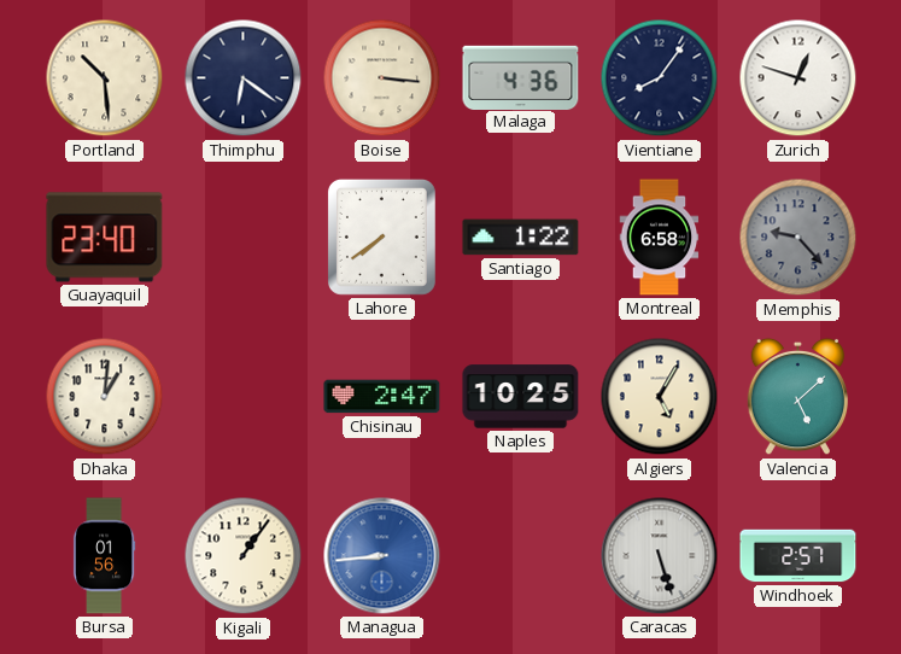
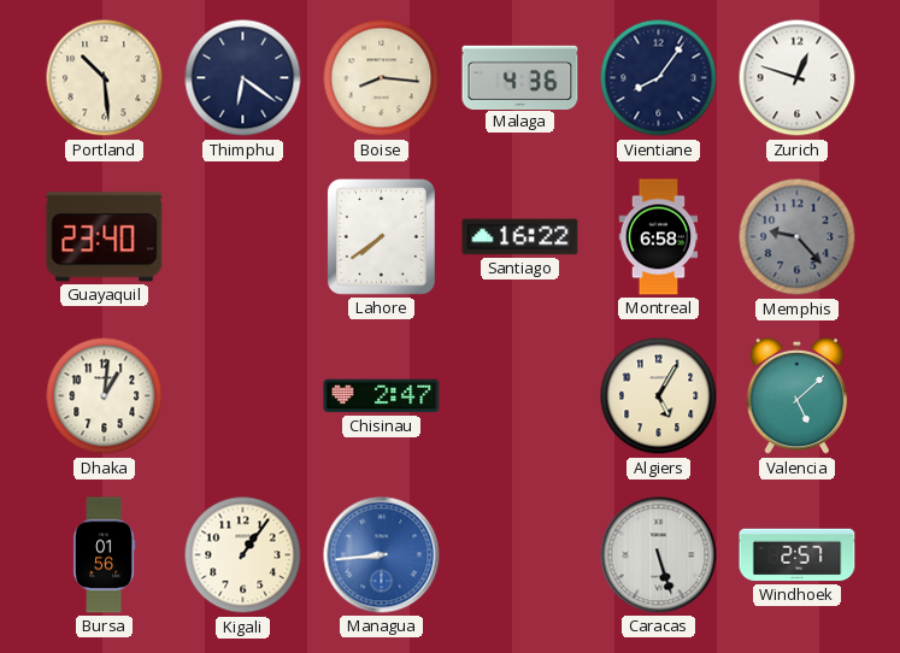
Boise: 3:16 -> 8:16 (382, 78)
Santiago: 1:22 -> 16:22 (520, 237)
Naples: 10:25 -> none (521, 397)
